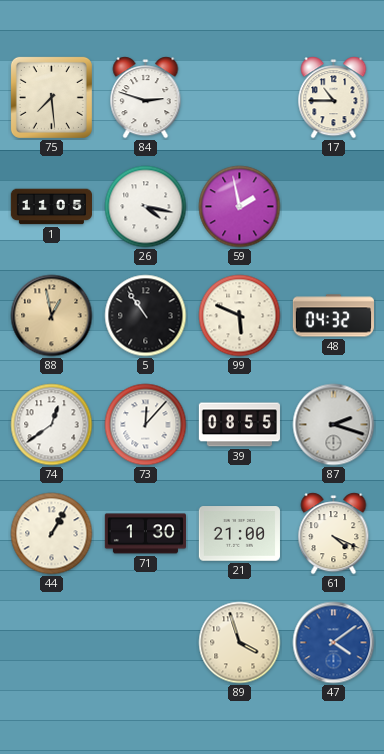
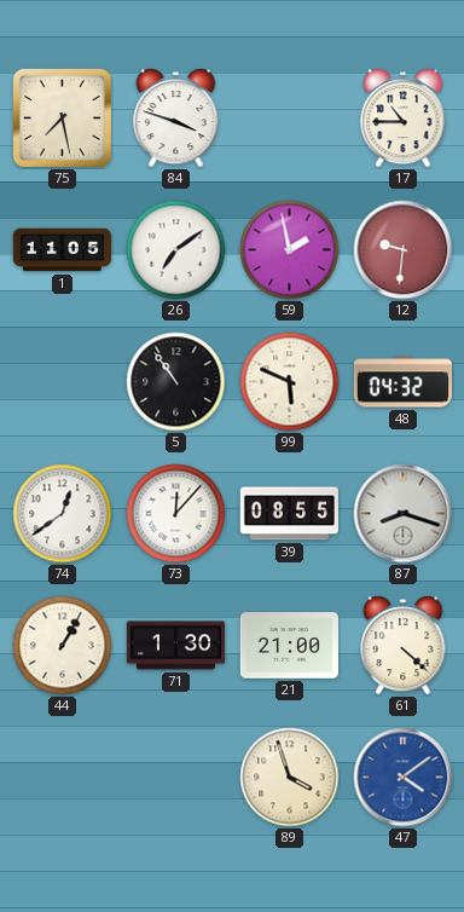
75: 7:29 -> 7:28 (62, 117)
84: 2:48 -> 3:48 (176, 119)
26: 4:17 -> 7:09 (176, 250)
12: none -> 9:31 (404, 250)
88: 12:58 -> none (52, 316)
87: 2:18 -> 8:18 (404, 514)
61: 4:19 -> 4:22 (404, 646)
